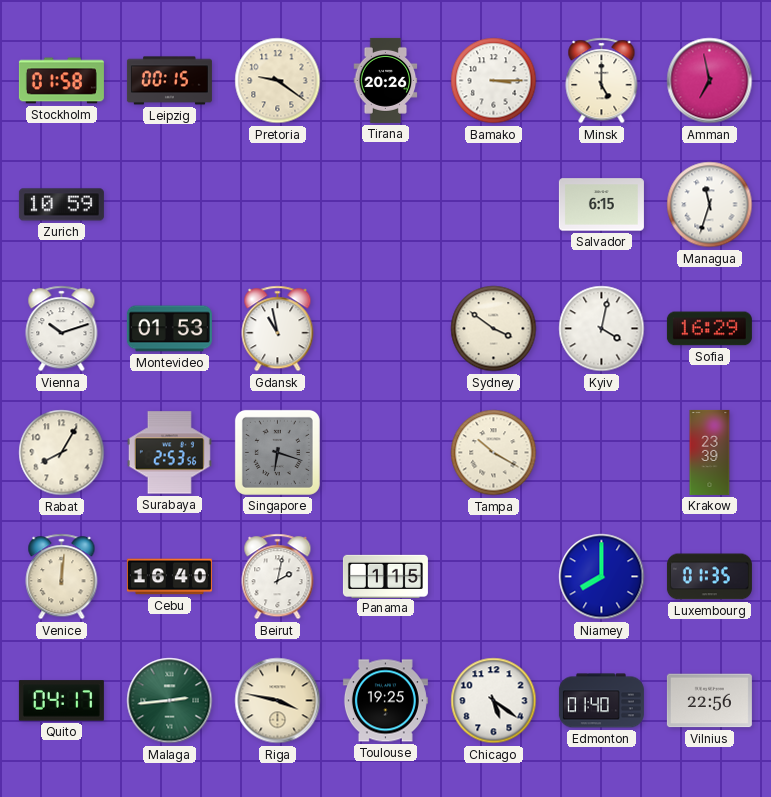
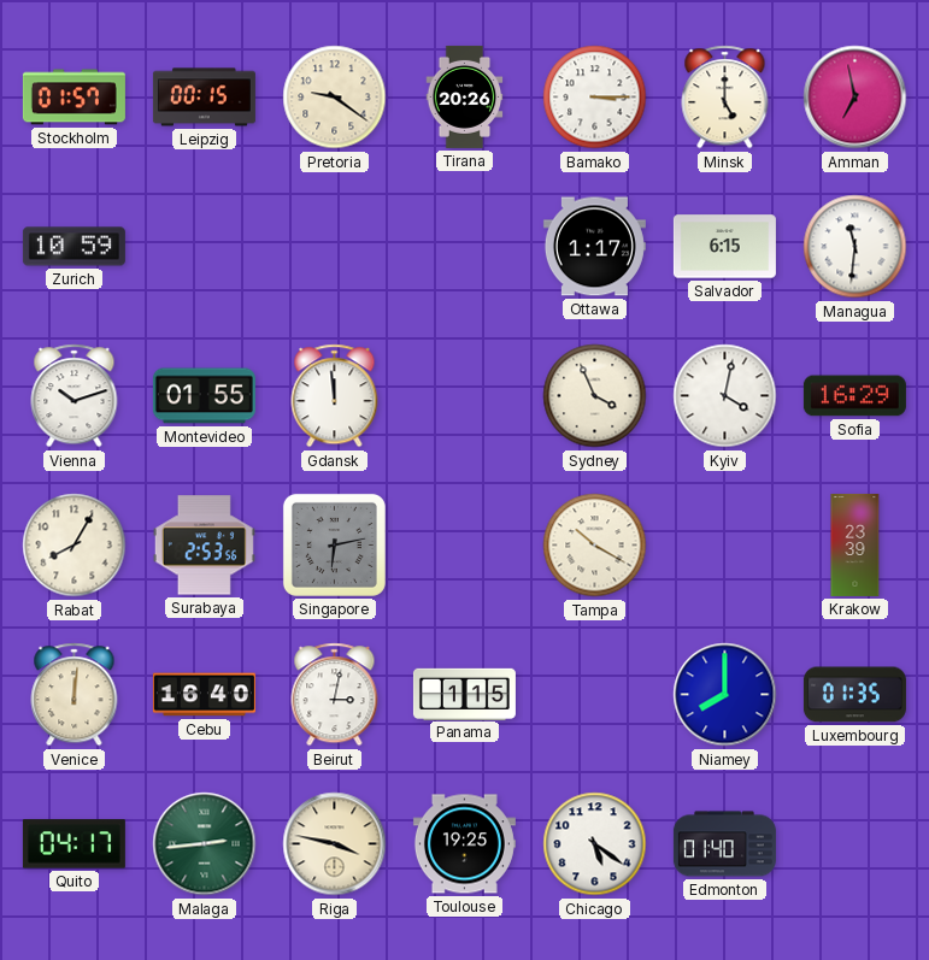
Stockholm: 01:58 -> 01:57 (74, 98)
Ottawa: none -> 1:17 (594, 247)
Managua: 11:33 -> 11:31 (855, 247)
Montevideo: 01:53 -> 01:55 (204, 396)
Gdansk: 10:58 -> 11:59 (335, 396)
Sydney: 3:51 -> 3:56 (595, 396)
Singapore: 6:18 -> 6:13 (334, 544)
Beirut: 2:02 -> 3:02 (335, 695)
Vilnius: 22:56 -> none (709, 701)
